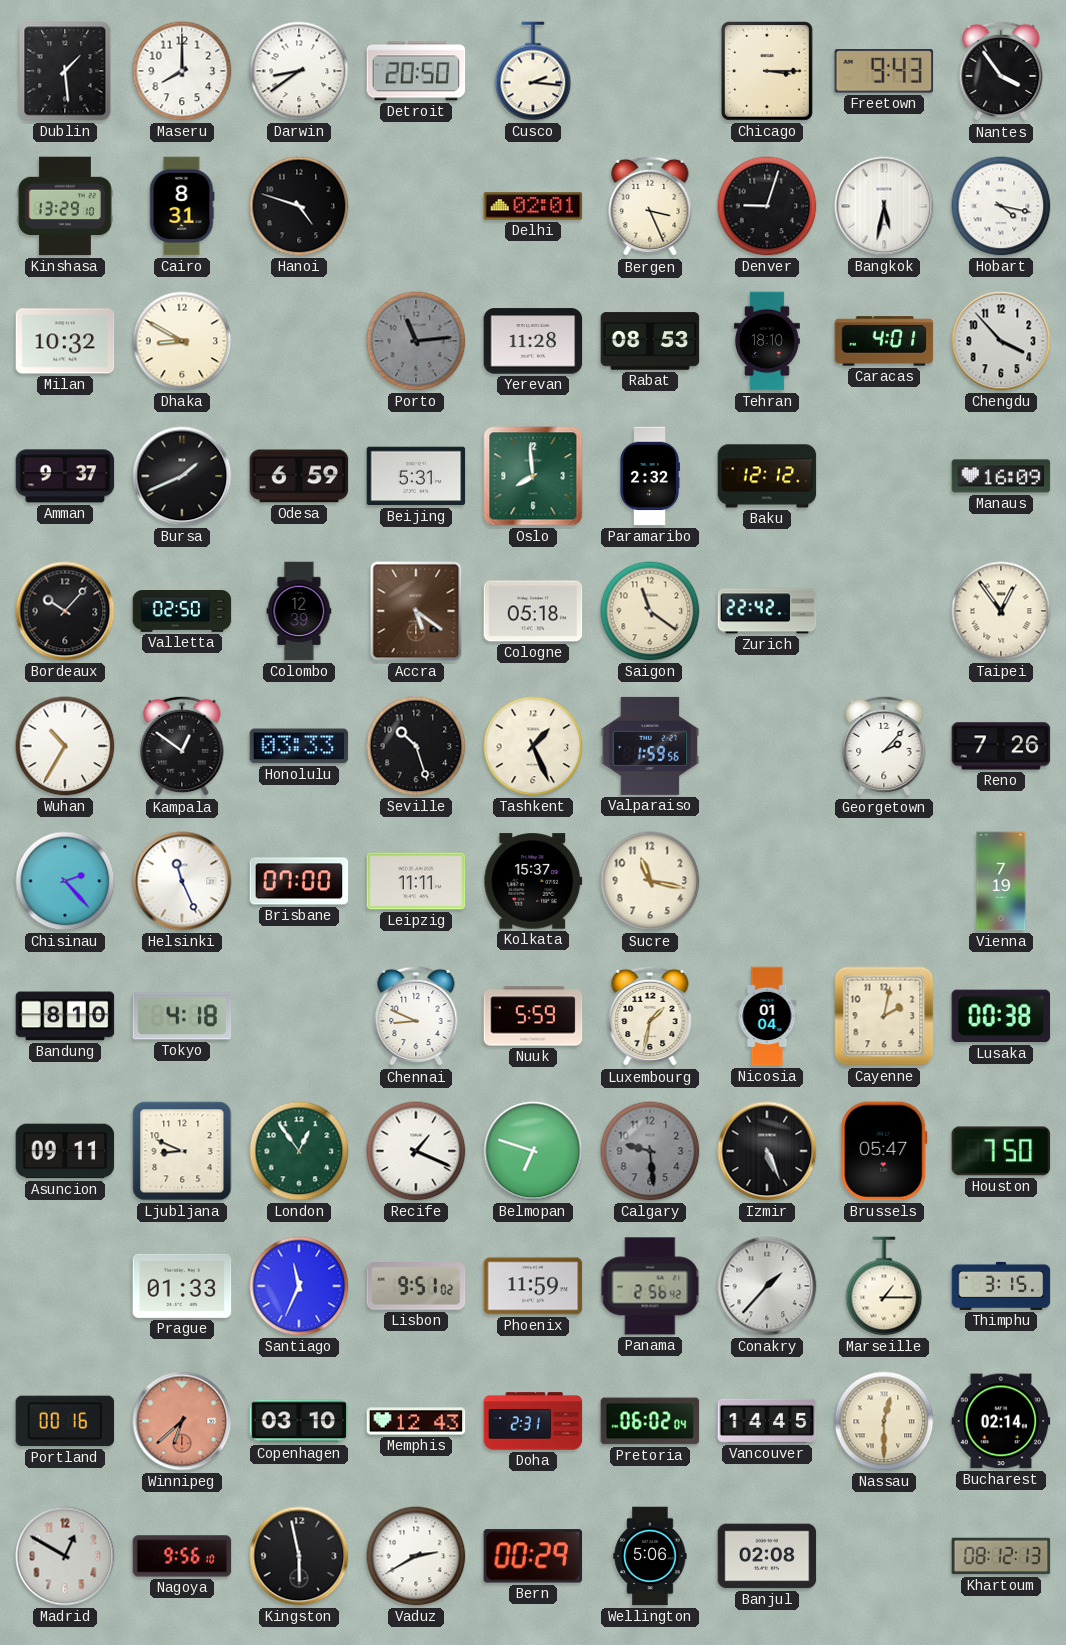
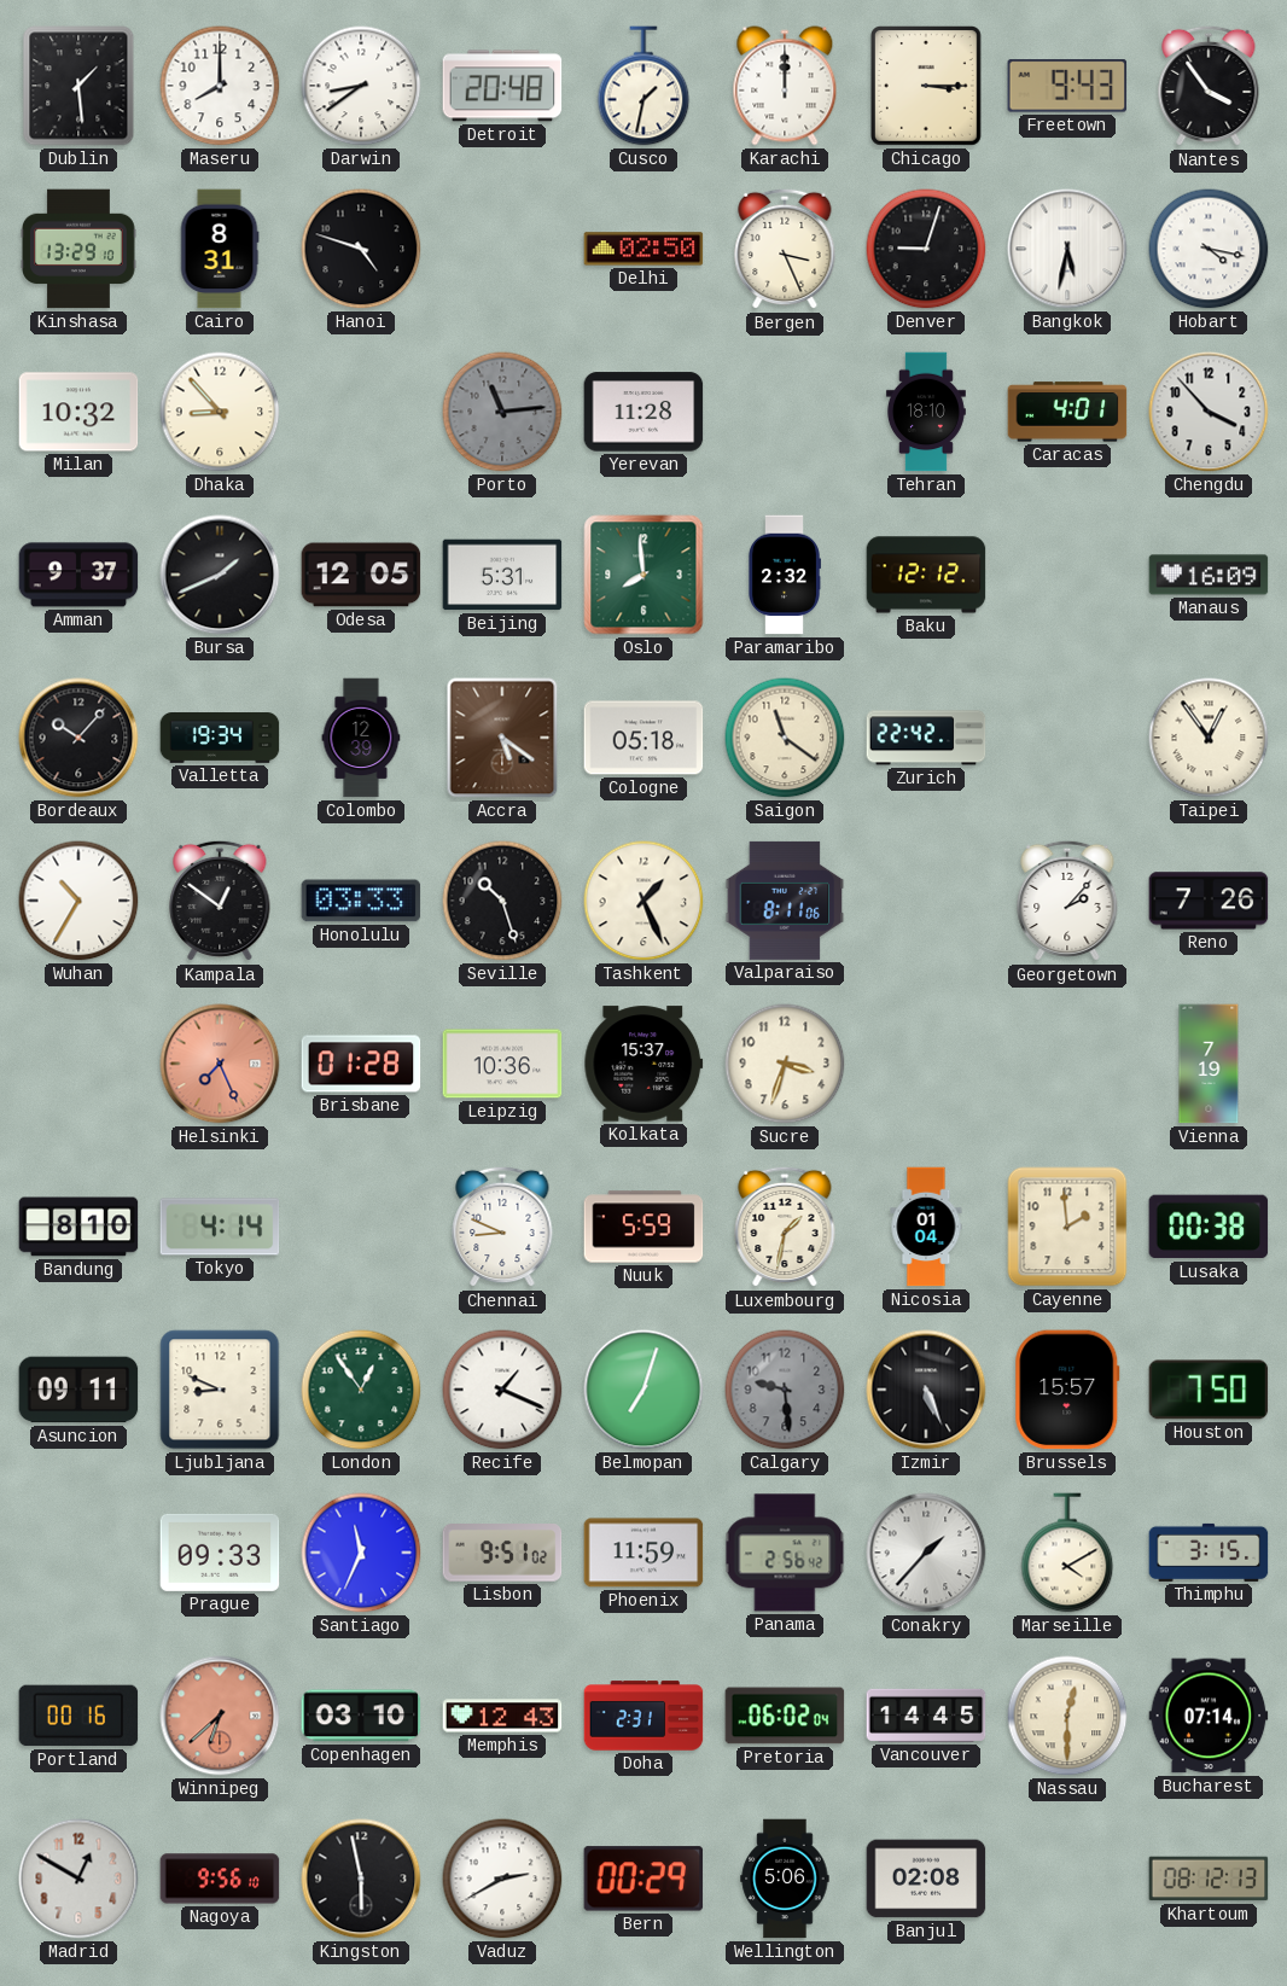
Detroit: 20:50 -> 20:48 (502, 86)
Cusco: 2:16 -> 1:32 (643, 86)
Karachi: none -> 12:00 (785, 86)
Delhi: 02:01 -> 02:50 (643, 249)
Dhaka: 8:50 -> 8:53 (220, 412)
Rabat: 08:53 -> none (650, 341)
Odesa: 6:59 -> 12:05 (361, 575)
Valletta: 02:50 -> 19:34 (220, 739)
Valparaiso: 1:59 -> 8:11 (785, 901)
Chisinau: 2:23 -> none (65, 881)
Helsinki: 11:26 -> 7:26 (220, 1064)
Helsinki dial: white -> salmon (220, 1064)
Brisbane: 07:00 -> 01:28 (361, 1064)
Leipzig: 11:11 -> 10:36 (502, 1064)
Sucre: 11:17 -> 3:33 (785, 1064)
Tokyo: 4:18 -> 4:14 (220, 1227)
Cayenne: 2:02 -> 1:59 (1067, 1227)
Belmopan: 6:48 -> 7:03 (643, 1390)
Brussels: 05:47 -> 15:57 (1067, 1390)
Prague: 01:33 -> 09:33 (220, 1553)
Marseille: 1:15 -> 4:10 (1067, 1553)
Bucharest: 02:14 -> 07:14 (1209, 1716)
